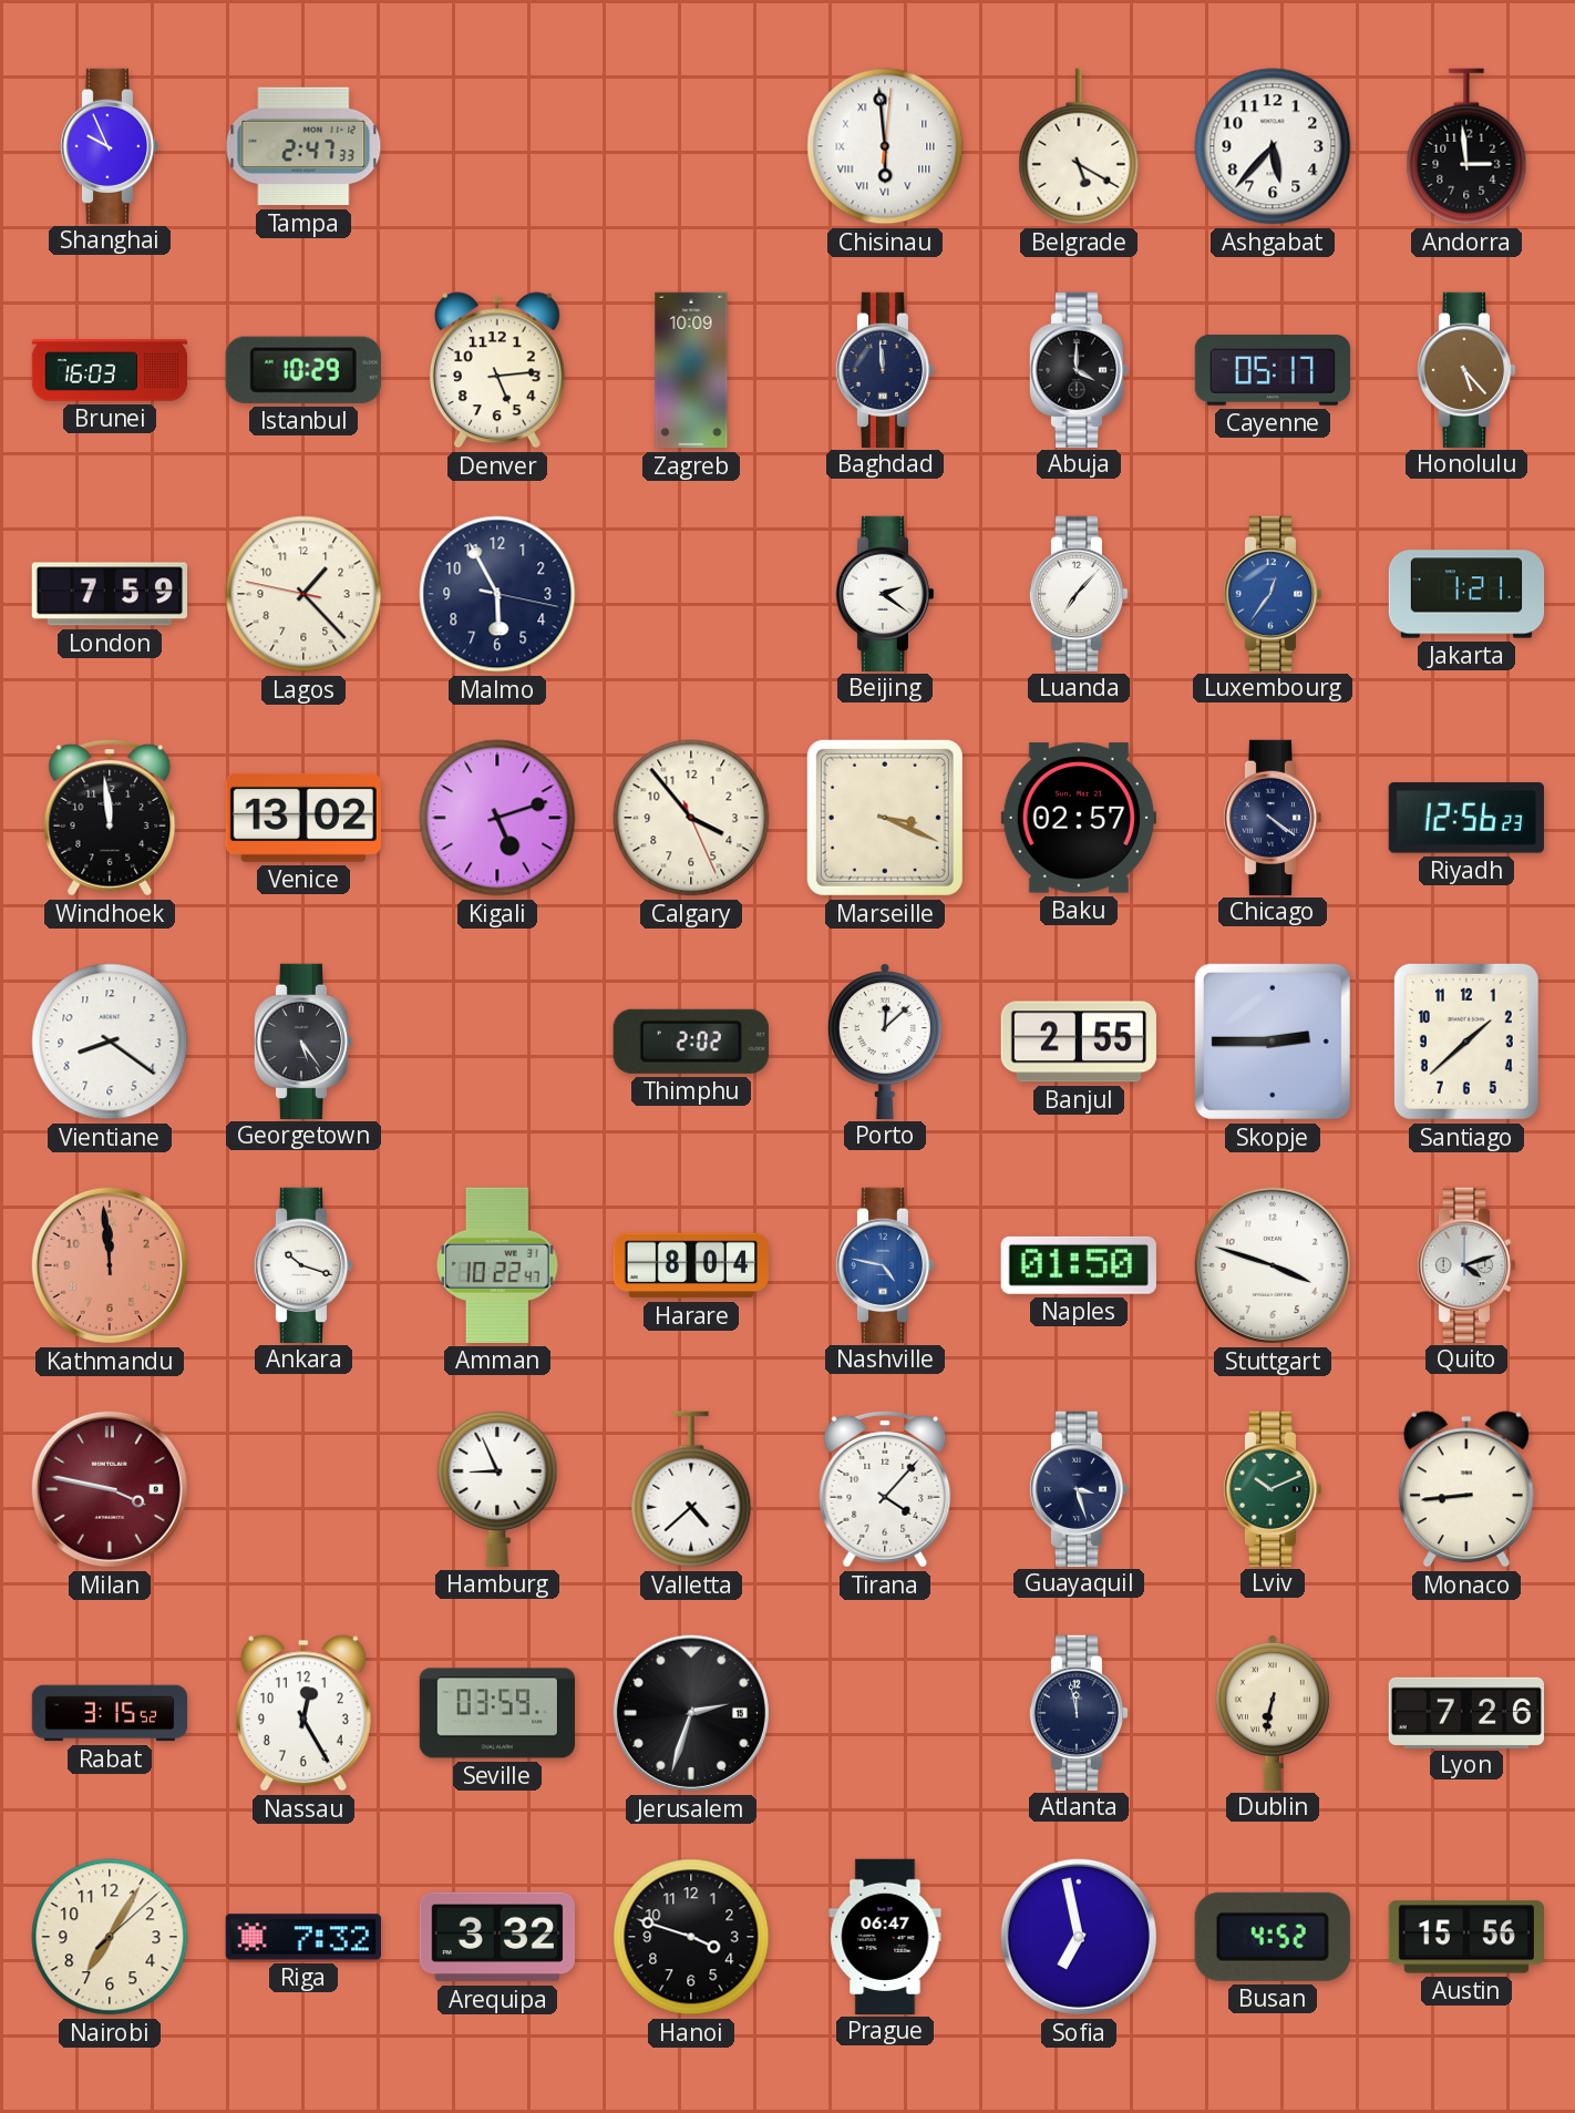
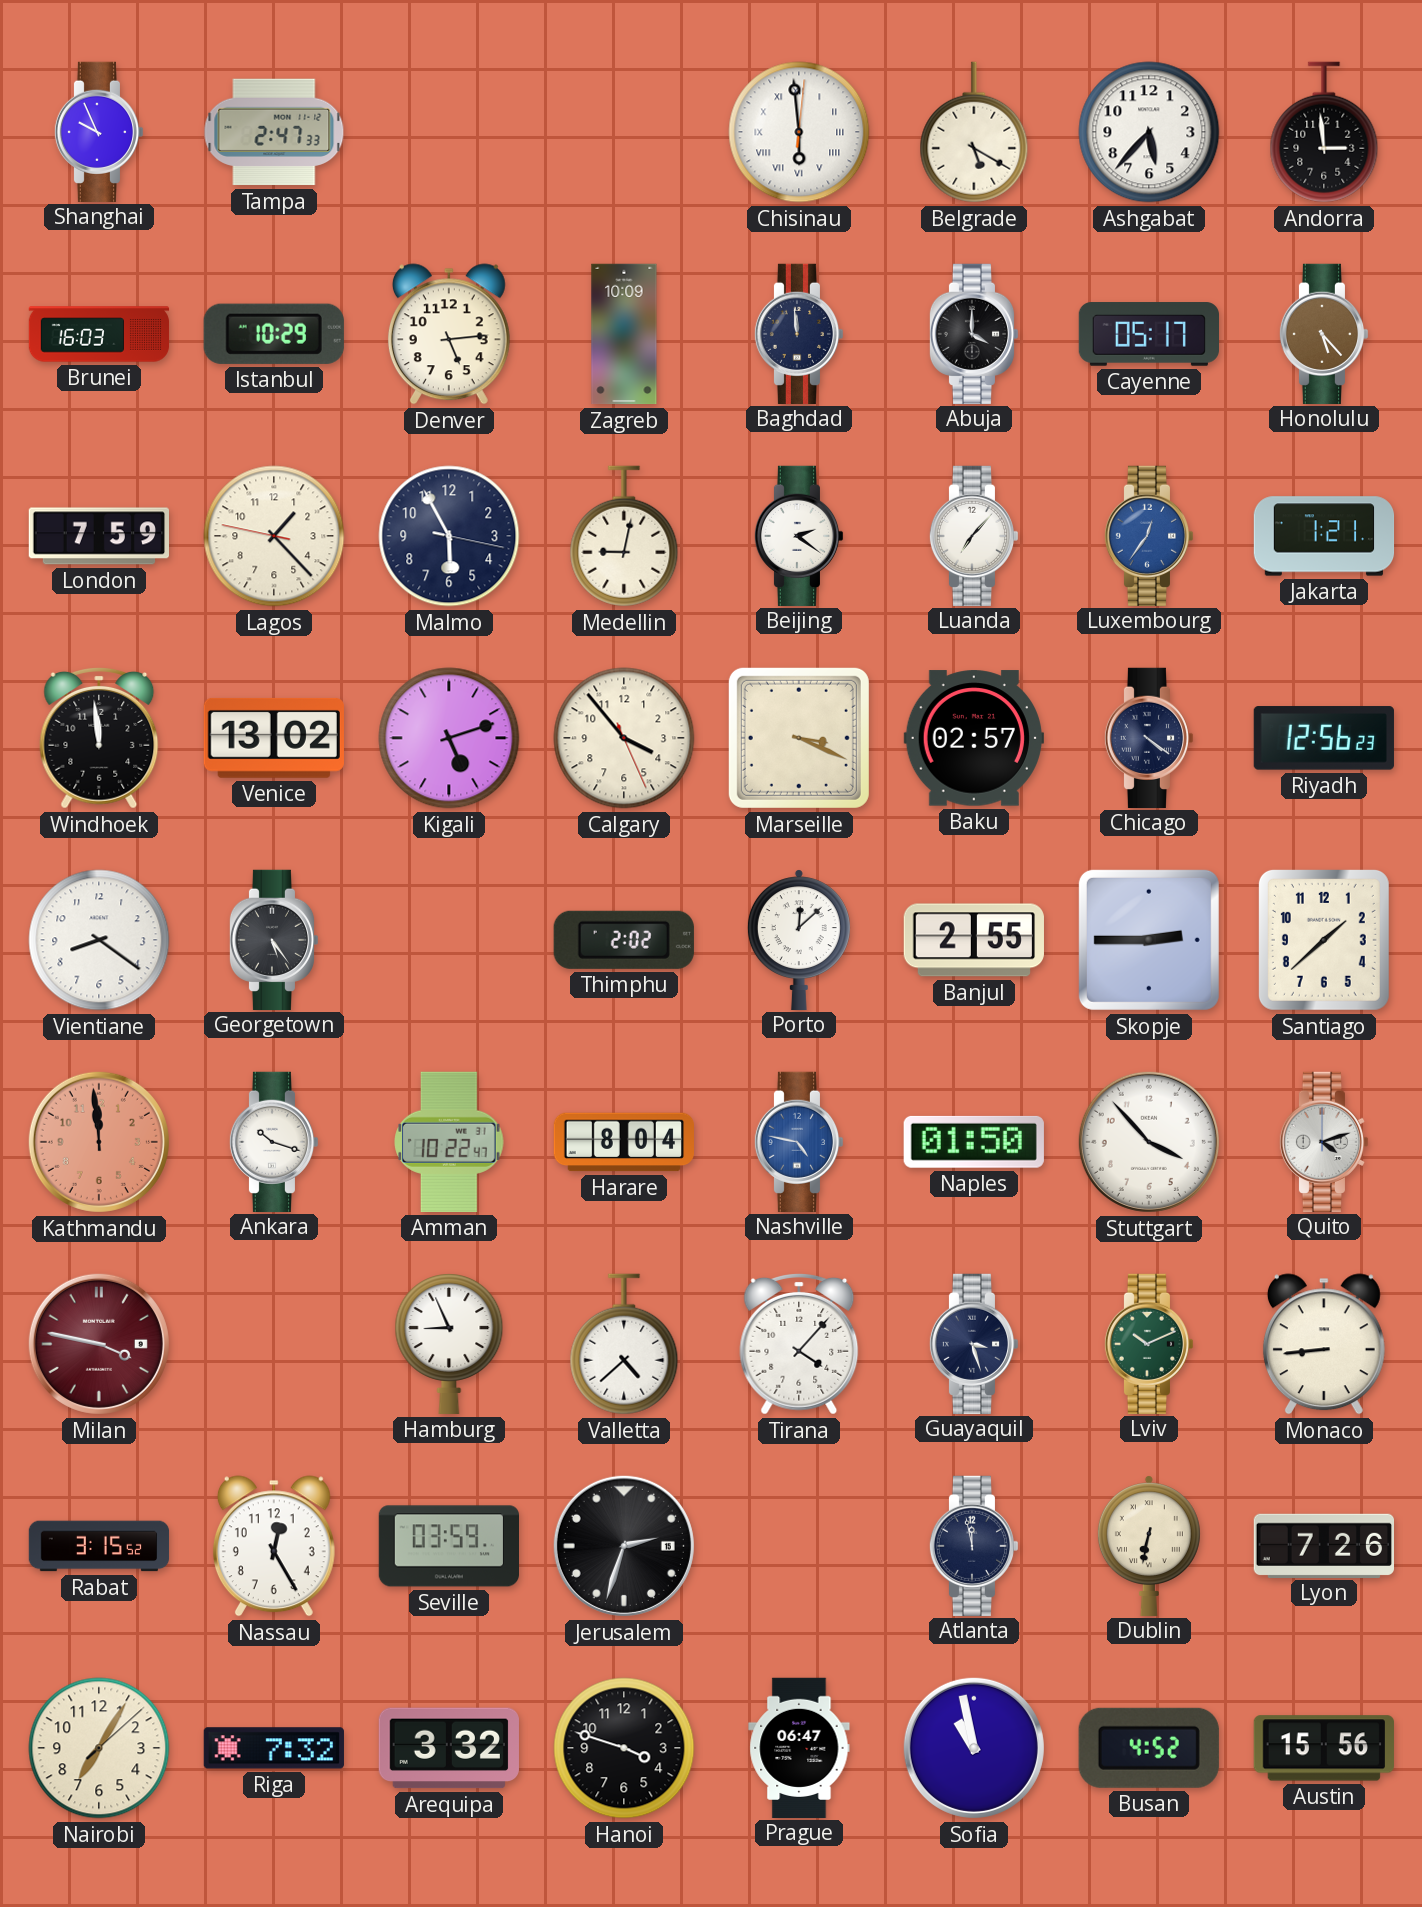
Medellin: none -> 9:02 (624, 536)
Stuttgart: 3:48 -> 3:53 (1149, 1142)
Sofia: 6:58 -> 10:58 (974, 1748)
